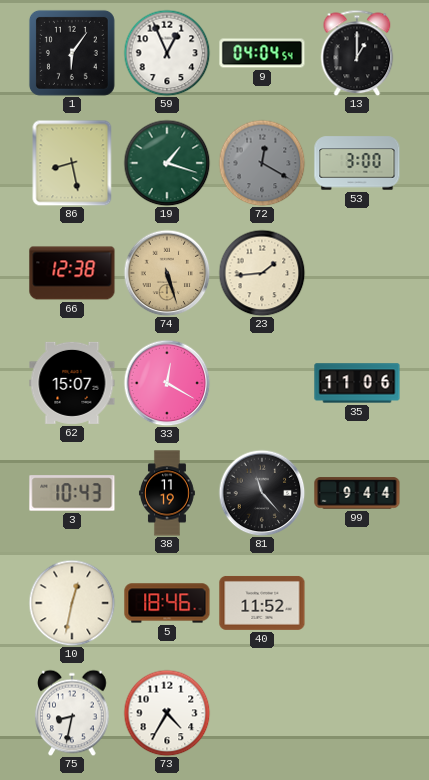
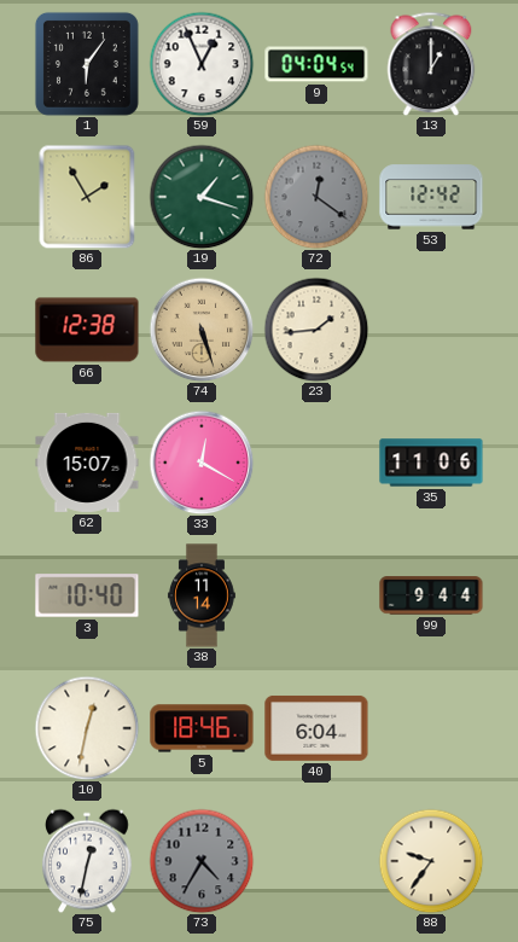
86: 8:28 -> 1:55 (87, 197)
72: 12:20 -> 12:21 (316, 197)
53: 3:00 -> 12:42 (431, 197)
3: 10:43 -> 10:40 (87, 595)
38: 11:19 -> 11:14 (202, 595)
81: 11:23 -> none (262, 493)
40: 11:52 -> 6:04 (316, 728)
75: 8:32 -> 12:32 (87, 861)
73 dial: white -> grey (202, 861)
88: none -> 9:36 (431, 861)
